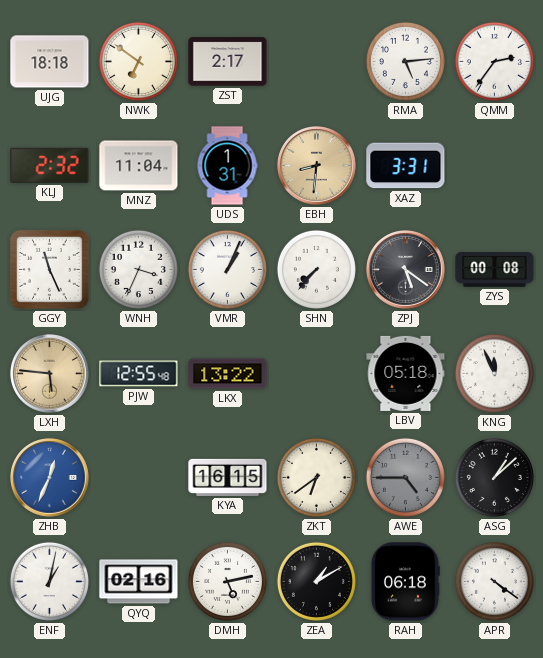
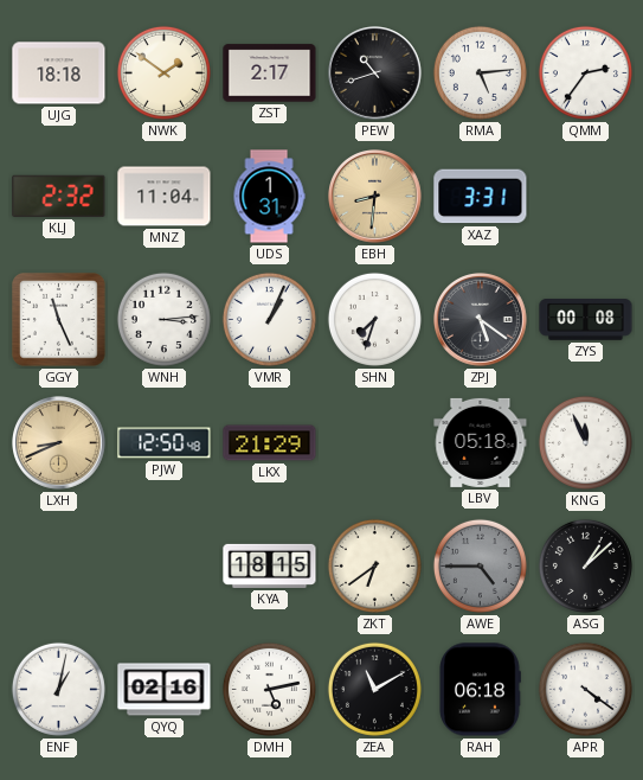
NWK: 6:51 -> 1:51 (163, 72)
PEW: none -> 10:42 (375, 73)
WNH: 3:34 -> 3:14 (163, 319)
SHN: 7:37 -> 7:33 (374, 319)
LXH: 5:46 -> 8:41 (59, 443)
PJW: 12:55 -> 12:50 (165, 443)
LKX: 13:22 -> 21:29 (270, 443)
ZHB: 12:34 -> none (50, 478)
KYA: 16:15 -> 18:15 (270, 565)
ZEA: 1:10 -> 11:10 (374, 689)
